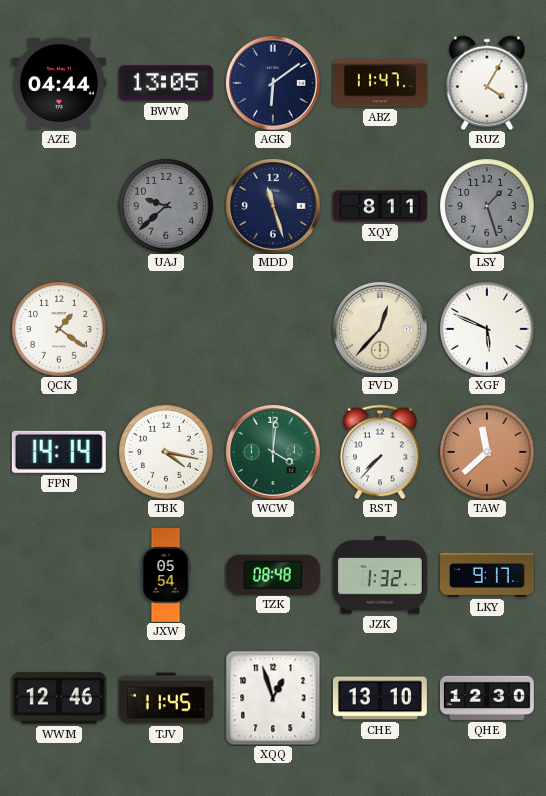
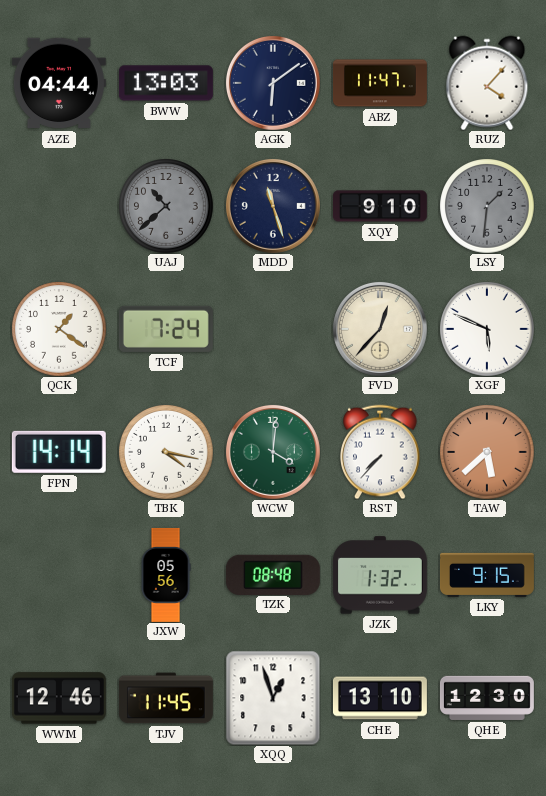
BWW: 13:05 -> 13:03 (166, 83)
RUZ: 4:05 -> 4:07 (487, 83)
UAJ: 9:38 -> 10:38 (166, 206)
XQY: 8:11 -> 9:10 (380, 206)
LSY: 1:27 -> 1:31 (487, 206)
TCF: none -> 7:24 (166, 329)
TAW: 11:38 -> 5:38 (487, 452)
JXW: 05:54 -> 05:56 (166, 575)
LKY: 9:17 -> 9:15 (487, 575)
